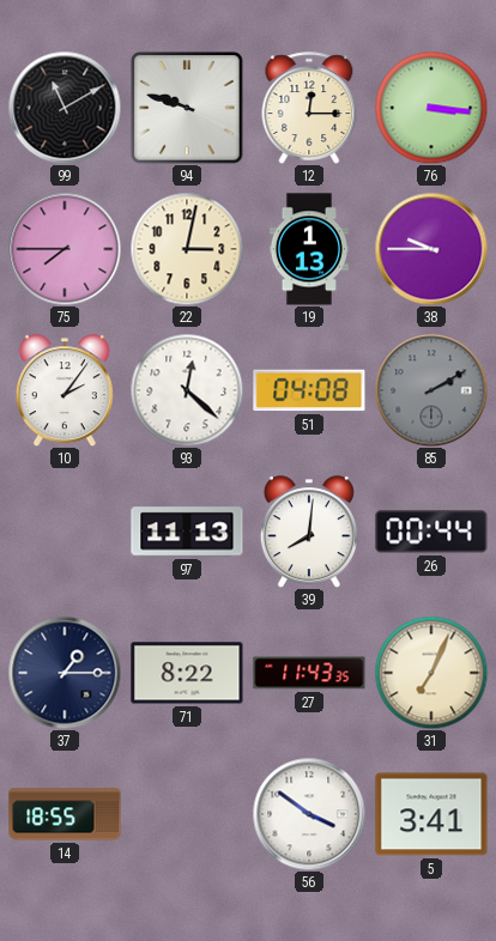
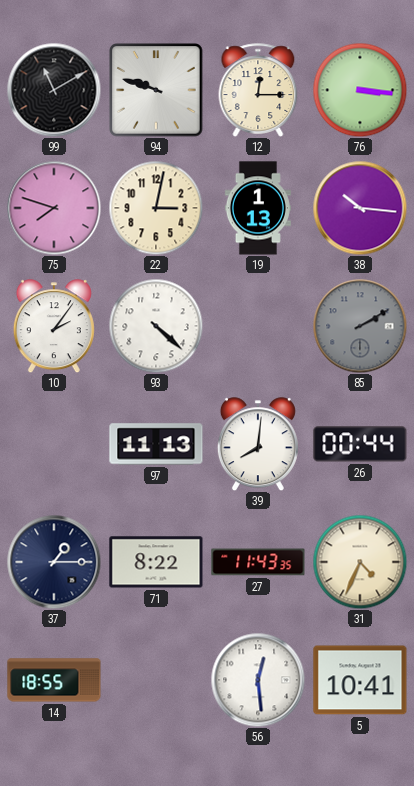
75: 7:45 -> 7:48 (54, 208)
38: 9:45 -> 10:16 (360, 208)
93: 12:22 -> 4:22 (156, 326)
51: 04:08 -> none (309, 390)
31: 7:04 -> 4:34 (360, 562)
56: 3:51 -> 12:29 (258, 680)
5: 3:41 -> 10:41 (360, 680)
